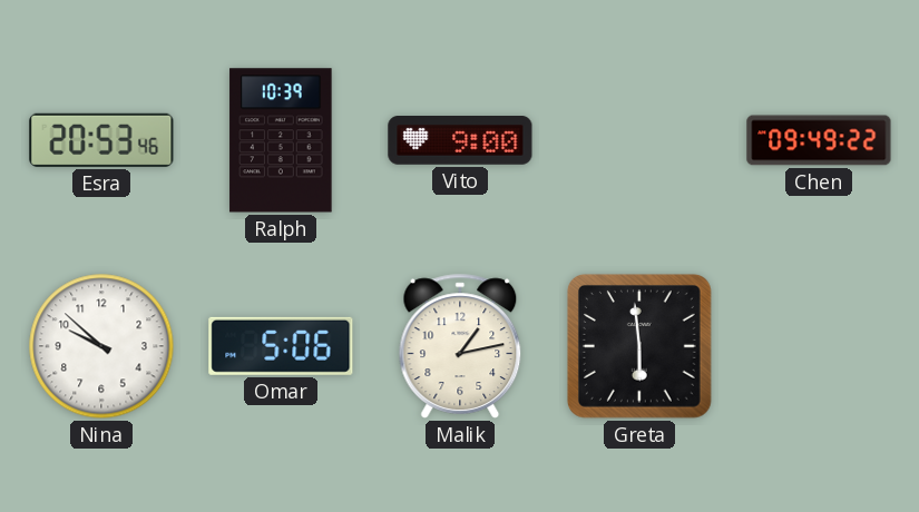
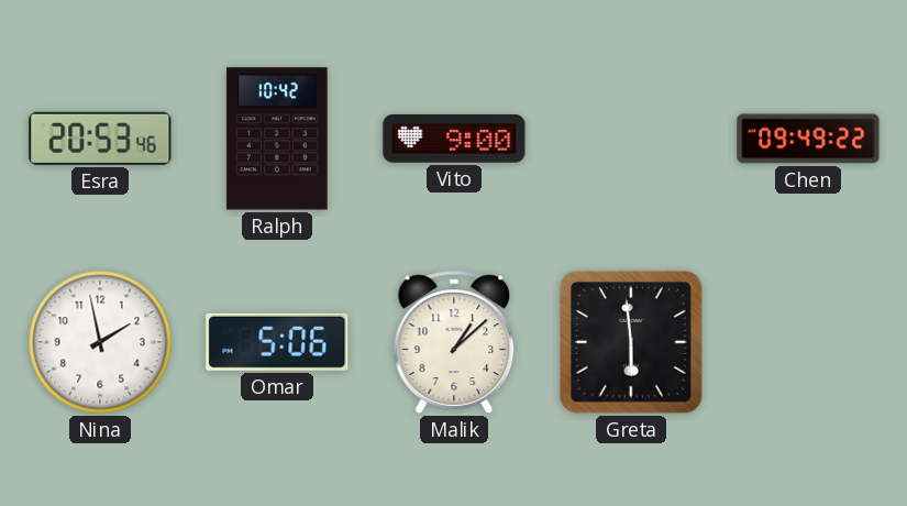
Ralph: 10:39 -> 10:42 (277, 139)
Nina: 9:52 -> 1:58 (100, 342)
Malik: 1:13 -> 1:08 (454, 342)
